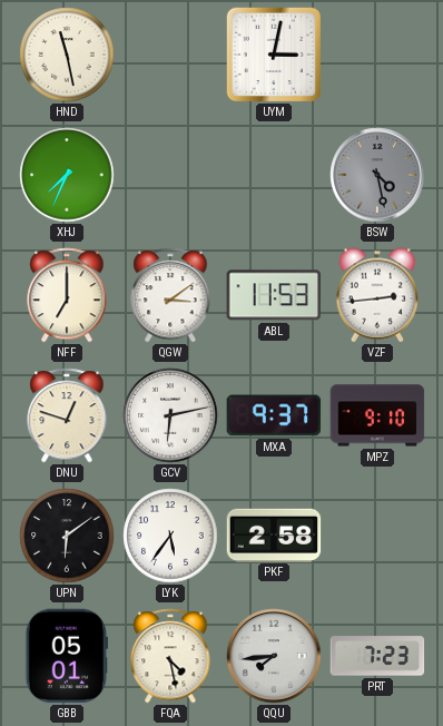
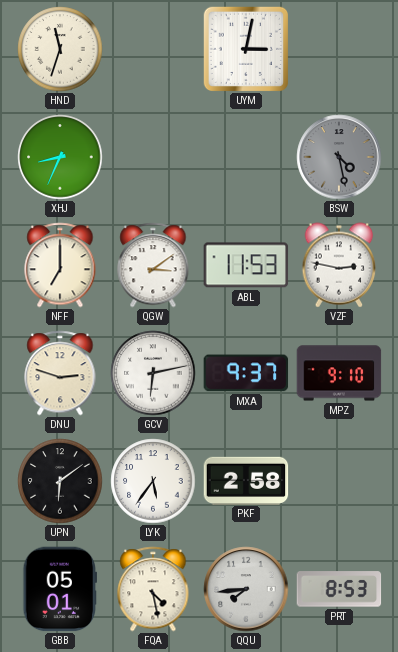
HND: 11:28 -> 11:33 (60, 49)
XHJ: 7:34 -> 8:34 (60, 157)
VZF: 2:44 -> 2:47 (339, 265)
DNU: 12:48 -> 2:48 (60, 373)
PRT: 7:23 -> 8:53 (339, 589)
